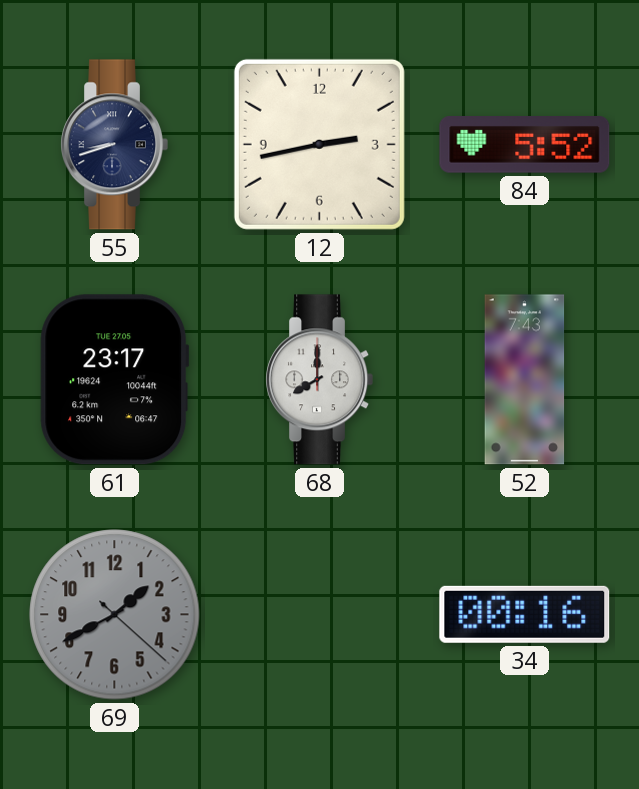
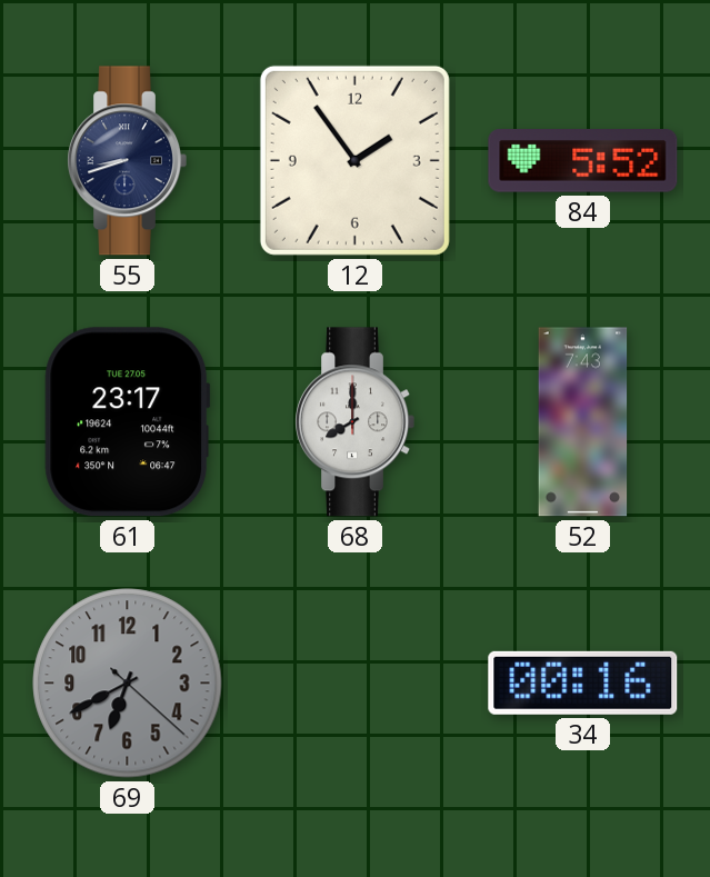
12: 2:43 -> 1:54 (354, 160)
69: 1:40 -> 6:40 (128, 684)
